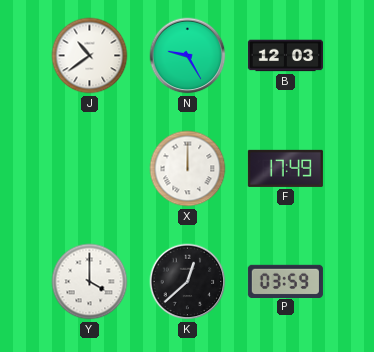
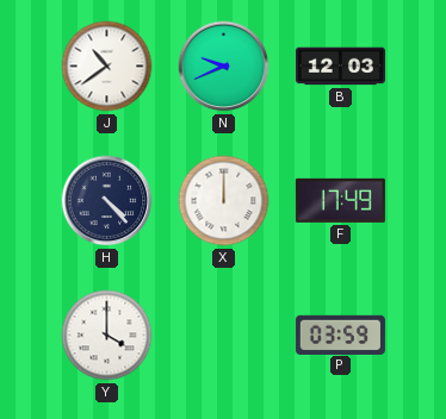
N: 9:25 -> 9:41 (224, 67)
H: none -> 4:23 (107, 201)
K: 12:38 -> none (188, 282)
